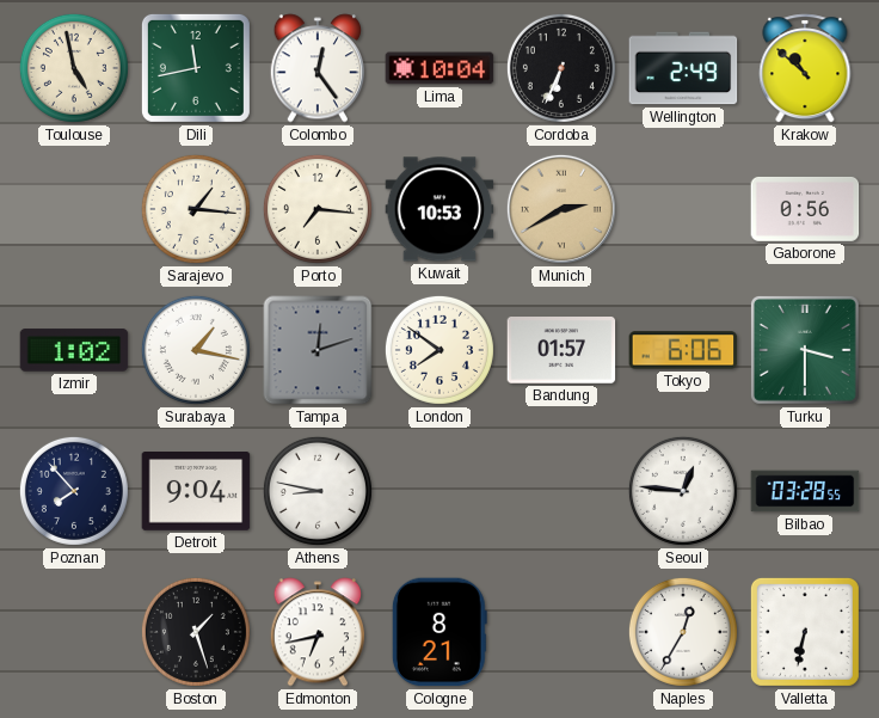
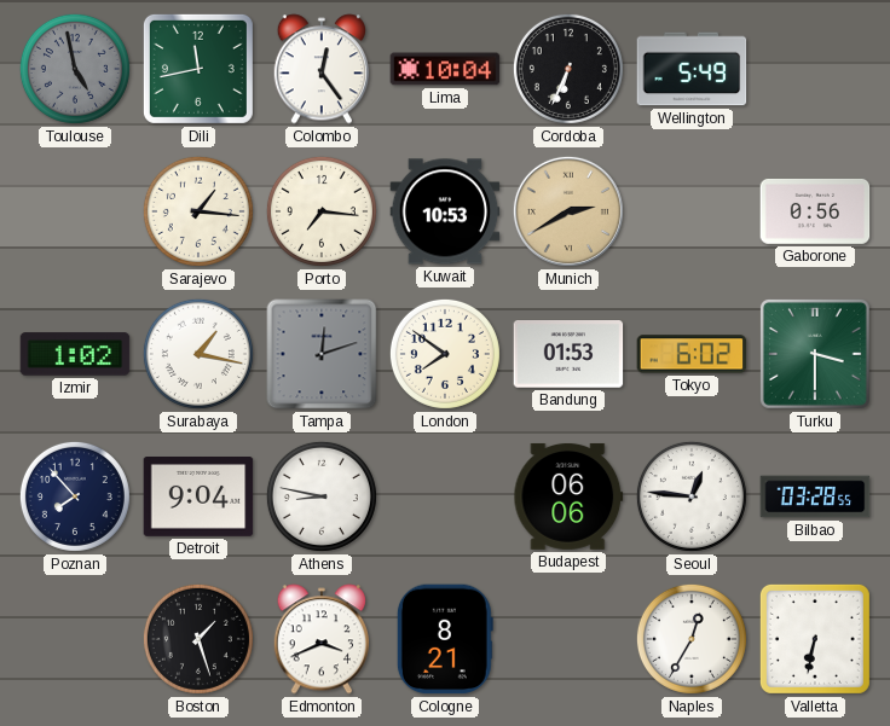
Toulouse dial: cream -> grey (75, 69)
Wellington: 2:49 -> 5:49 (692, 69)
Krakow: 10:52 -> none (805, 68)
Bandung: 01:57 -> 01:53 (568, 355)
Tokyo: 6:06 -> 6:02 (692, 354)
Budapest: none -> 06:06 (568, 496)
Edmonton: 6:43 -> 3:41 (320, 639)
